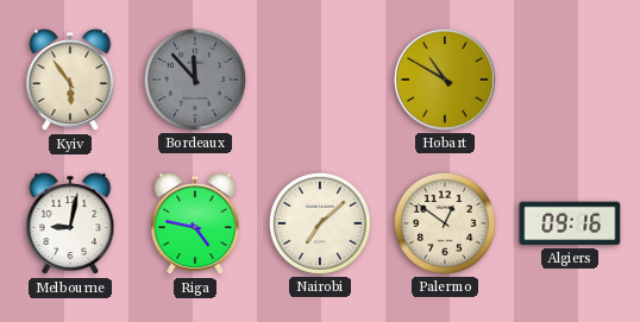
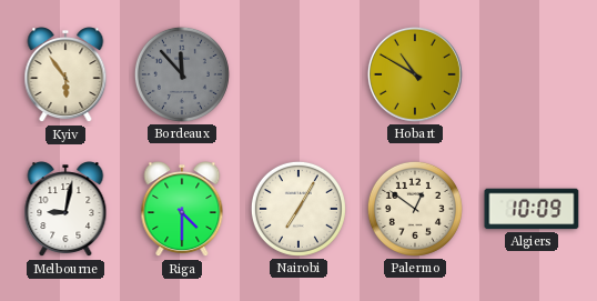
Riga: 4:47 -> 4:30 (182, 210)
Nairobi: 7:08 -> 7:05 (298, 209)
Algiers: 09:16 -> 10:09 (532, 209)
